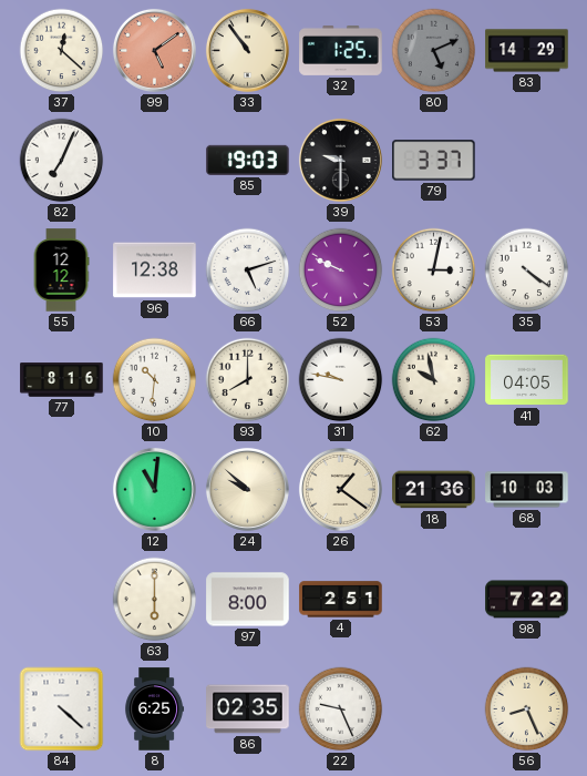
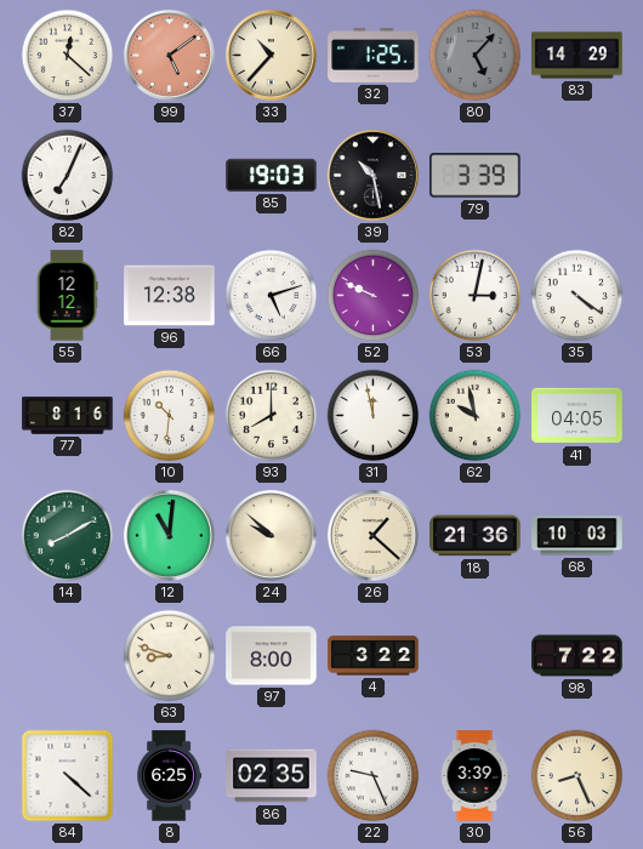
33: 10:54 -> 10:37 (271, 55)
80: 5:11 -> 5:07 (476, 56)
39: 9:30 -> 10:28 (372, 175)
79: 3:37 -> 3:39 (476, 176)
31: 9:47 -> 11:58 (374, 416)
14: none -> 8:10 (68, 536)
26: 1:21 -> 1:22 (372, 535)
63: 6:00 -> 8:48 (170, 656)
4: 2:51 -> 3:22 (374, 656)
30: none -> 3:39 (474, 776)
